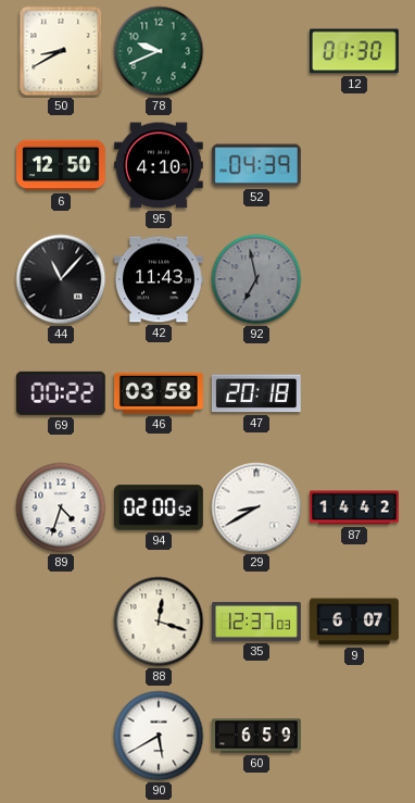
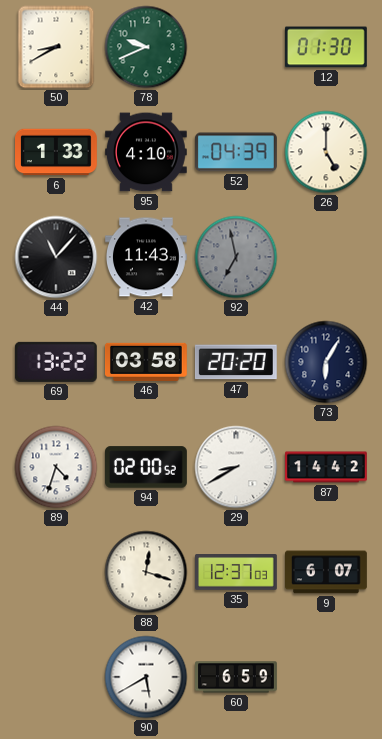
6: 12:50 -> 1:33 (57, 152)
26: none -> 5:00 (326, 152)
69: 00:22 -> 13:22 (56, 362)
47: 20:18 -> 20:20 (236, 362)
73: none -> 6:05 (326, 362)
